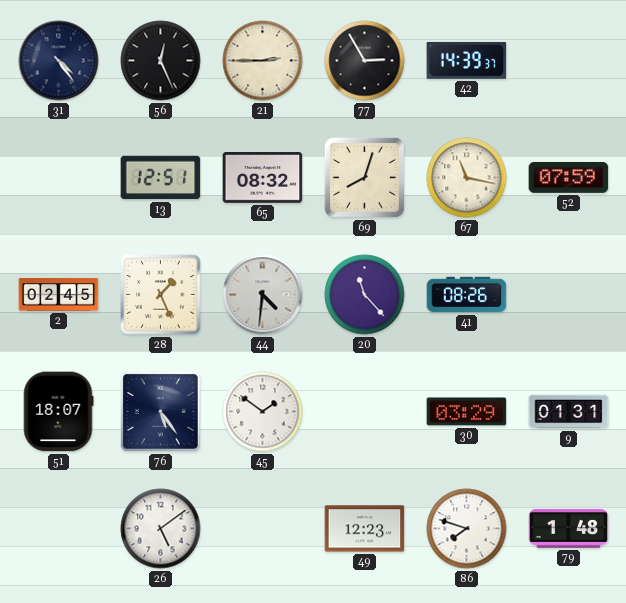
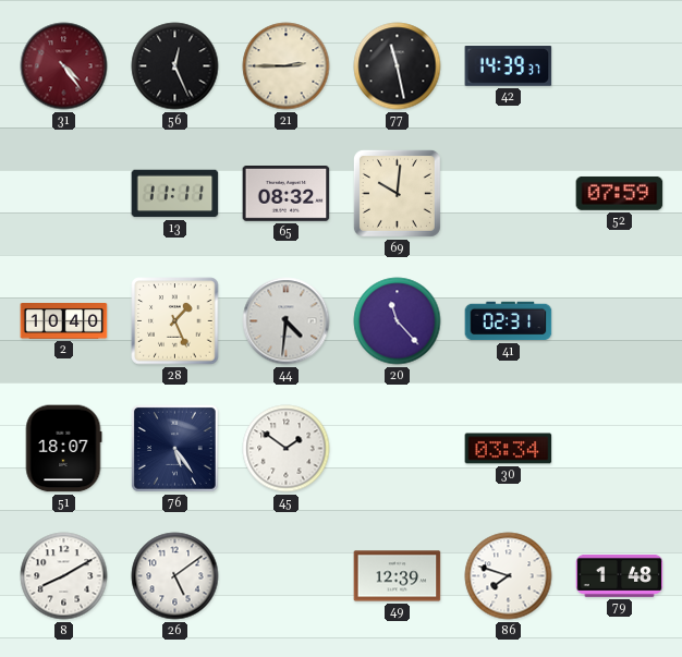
31 dial: navy -> burgundy (64, 66)
77: 2:55 -> 11:28 (398, 66)
13: 12:51 -> 11:11 (175, 194)
69: 8:03 -> 10:01 (397, 193)
67: 11:17 -> none (467, 178)
2: 02:45 -> 10:40 (64, 321)
41: 08:26 -> 02:31 (509, 321)
30: 03:29 -> 03:34 (509, 449)
9: 01:31 -> none (569, 412)
8: none -> 8:10 (64, 576)
49: 12:23 -> 12:39 (398, 576)
